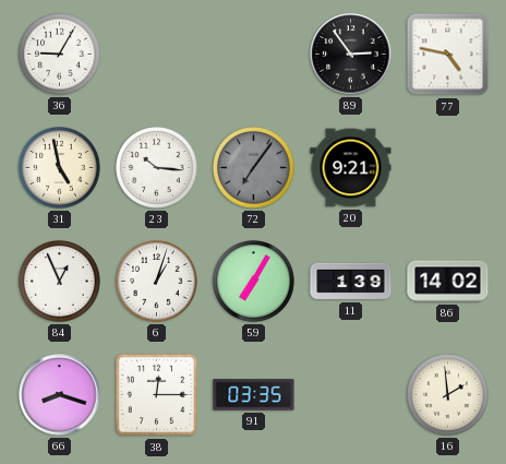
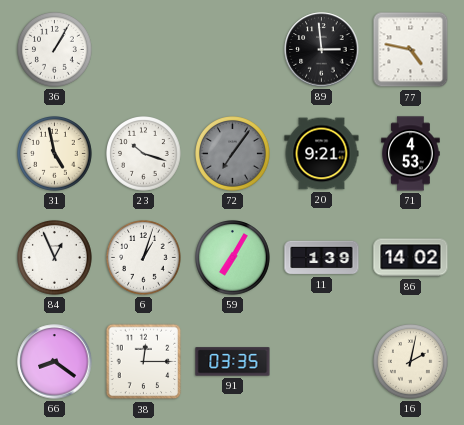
36: 9:05 -> 1:05 (55, 50)
89: 2:54 -> 2:59 (322, 50)
23: 10:16 -> 10:18 (144, 154)
71: none -> 4:53 (411, 154)
66: 8:18 -> 8:21 (55, 362)
16: 1:59 -> 2:02 (411, 362)
